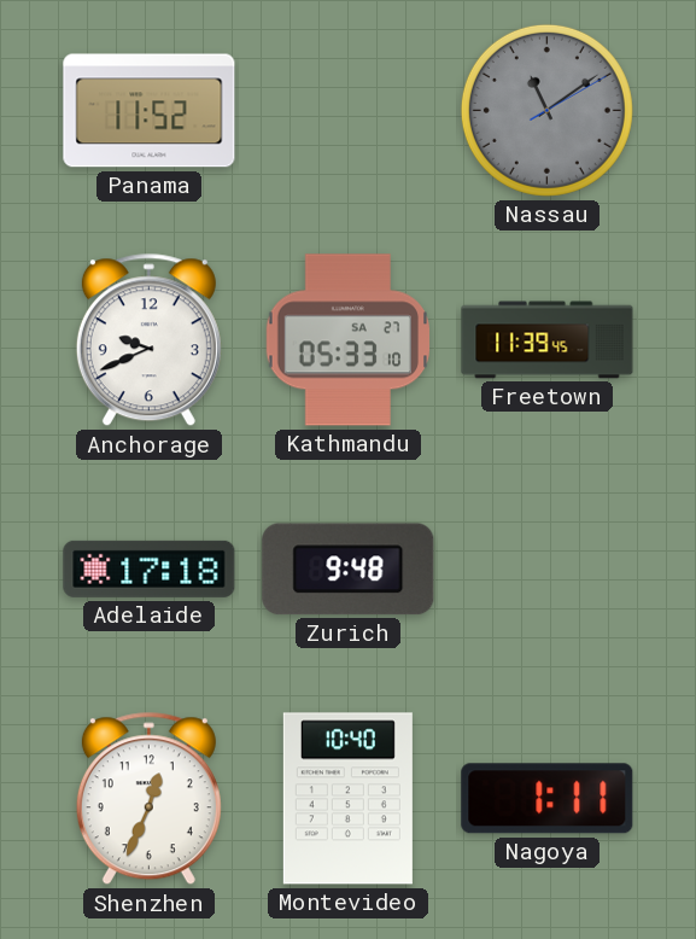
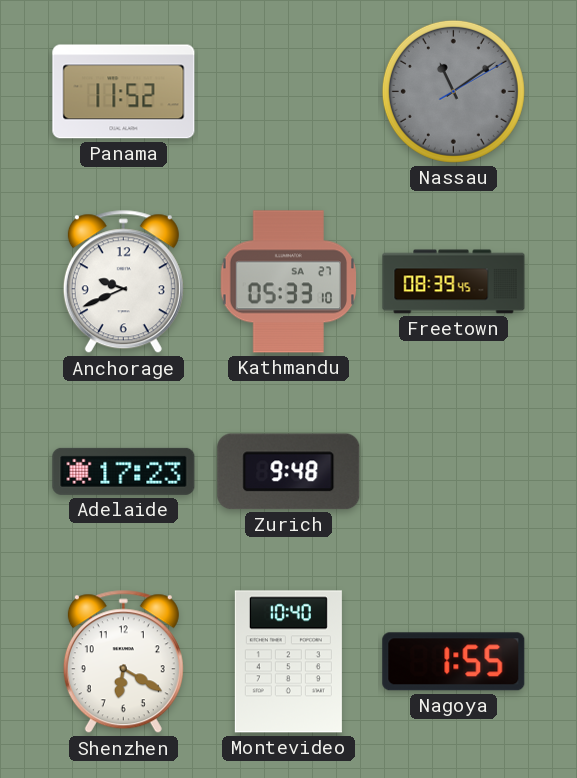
Freetown: 11:39 -> 08:39 (454, 282)
Adelaide: 17:18 -> 17:23 (124, 471)
Shenzhen: 12:34 -> 6:20 (123, 662)
Nagoya: 1:11 -> 1:55 (454, 662)
